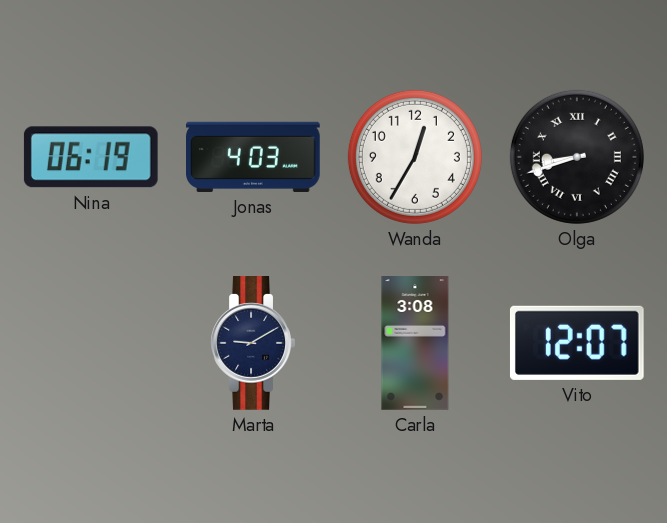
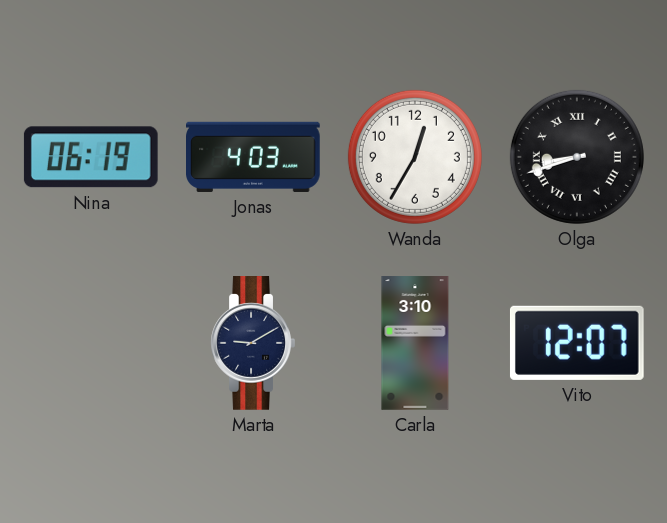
Carla: 3:08 -> 3:10 (415, 343)
